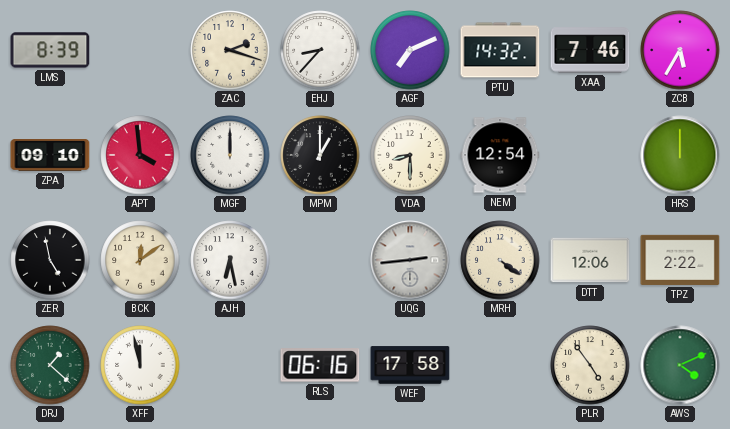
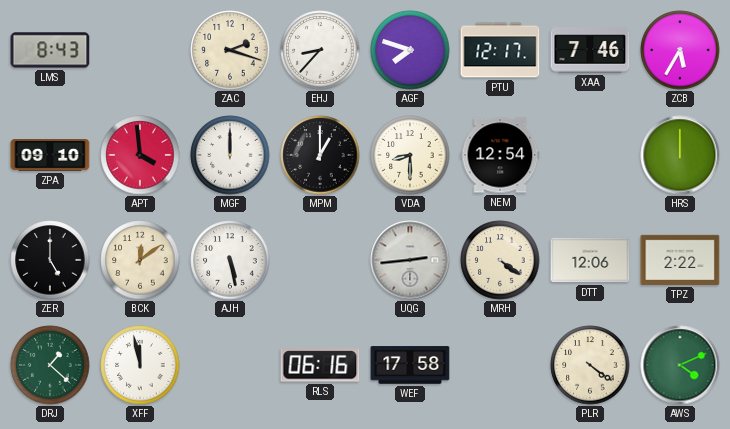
LMS: 8:39 -> 8:43 (50, 50)
AGF: 7:11 -> 7:48 (410, 50)
PTU: 14:32 -> 12:17 (500, 50)
ZER: 4:58 -> 5:00 (50, 260)
AJH: 6:28 -> 5:28 (230, 260)
PLR: 4:54 -> 4:21 (590, 365)
